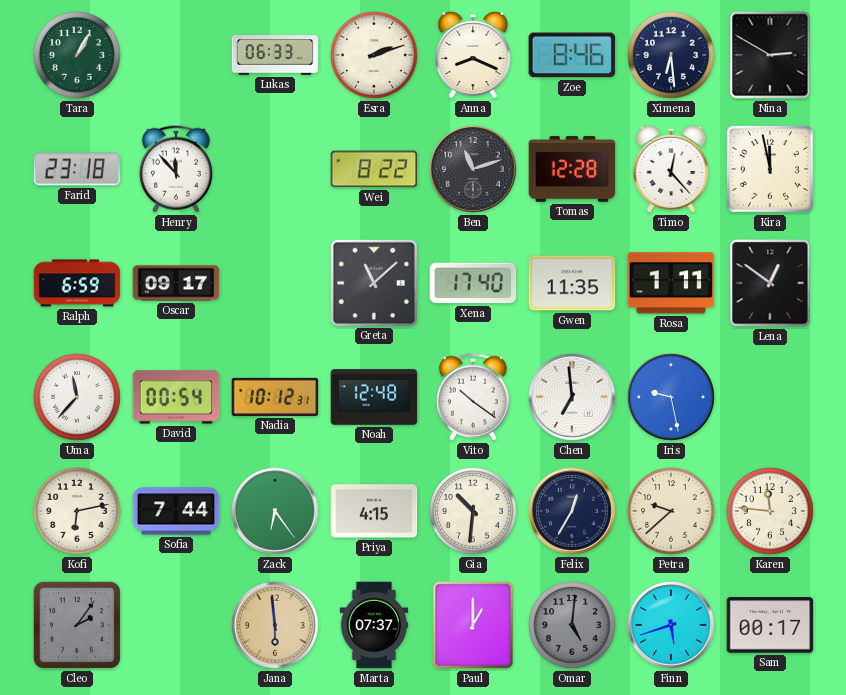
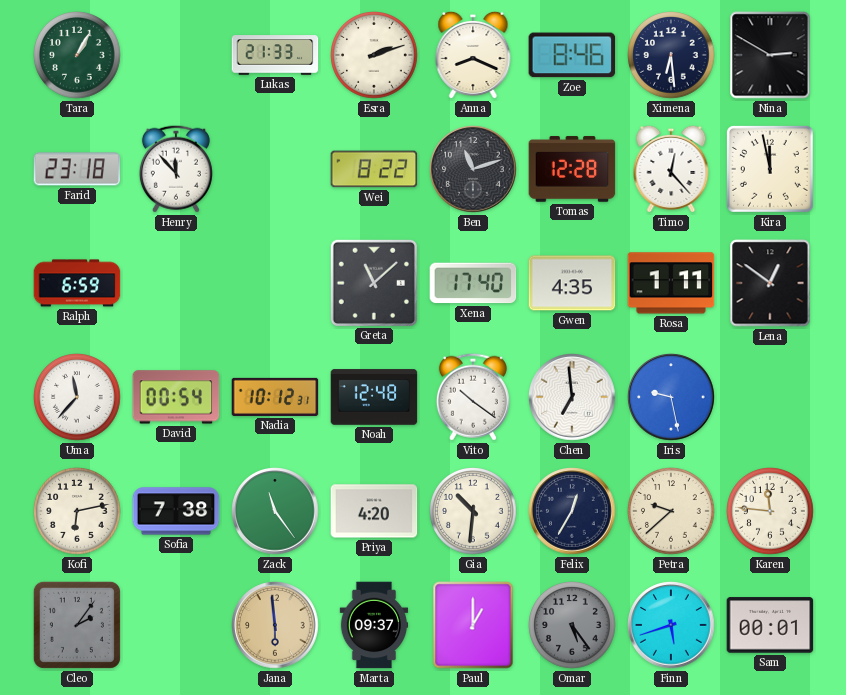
Lukas: 06:33 -> 21:33 (275, 55)
Oscar: 09:17 -> none (176, 283)
Gwen: 11:35 -> 4:35 (572, 283)
Sofia: 7:44 -> 7:38 (176, 511)
Zack: 6:24 -> 11:24 (275, 511)
Priya: 4:15 -> 4:20 (374, 511)
Marta: 07:37 -> 09:37 (374, 625)
Omar: 5:01 -> 5:24 (572, 625)
Sam: 00:17 -> 00:01 (770, 625)
